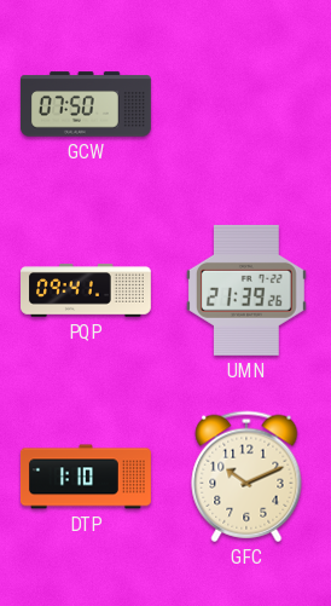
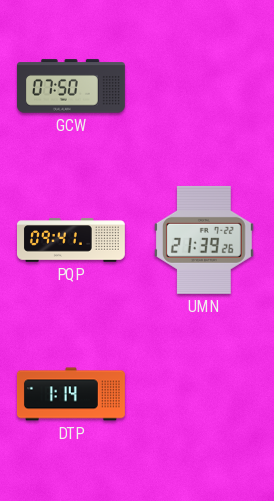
DTP: 1:10 -> 1:14 (71, 394)
GFC: 10:11 -> none (246, 477)
